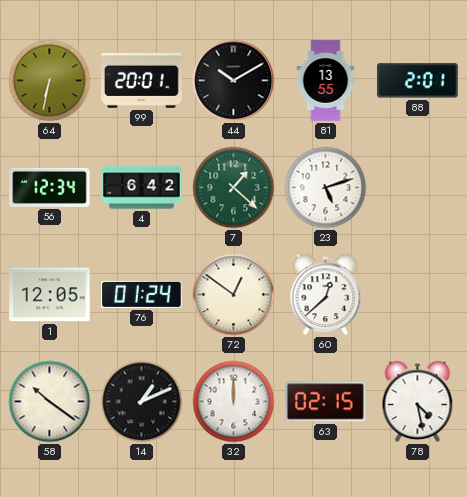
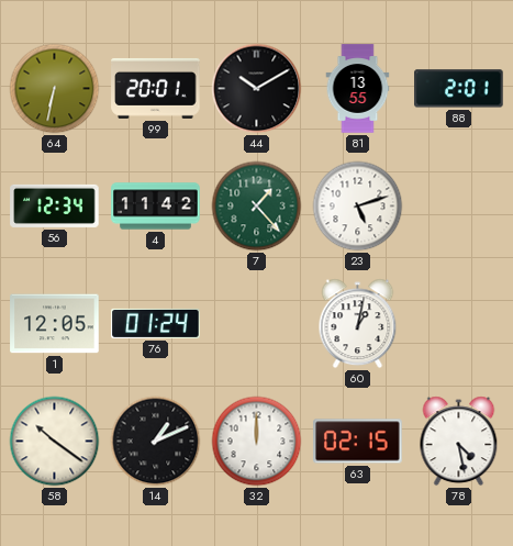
4: 6:42 -> 11:42 (156, 207)
7: 1:22 -> 1:23 (257, 207)
72: 12:51 -> none (234, 295)
60: 12:38 -> 1:02 (358, 324)
